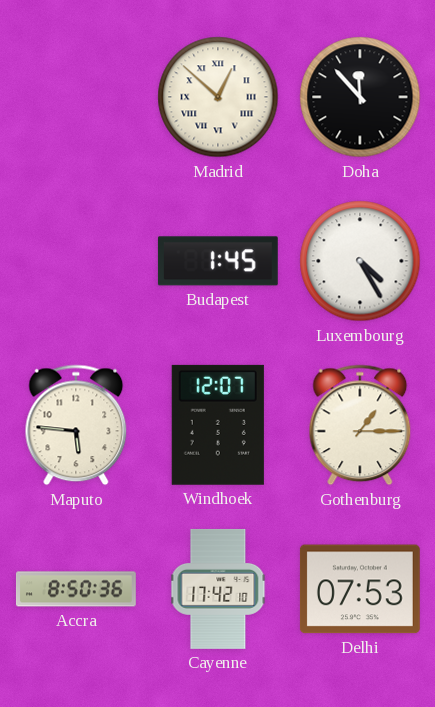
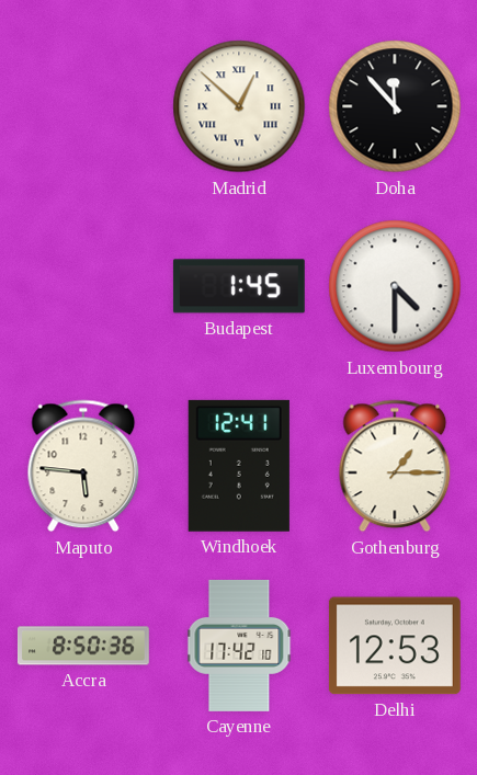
Luxembourg: 4:25 -> 4:30 (395, 286)
Windhoek: 12:07 -> 12:41 (239, 466)
Delhi: 07:53 -> 12:53 (395, 646)
